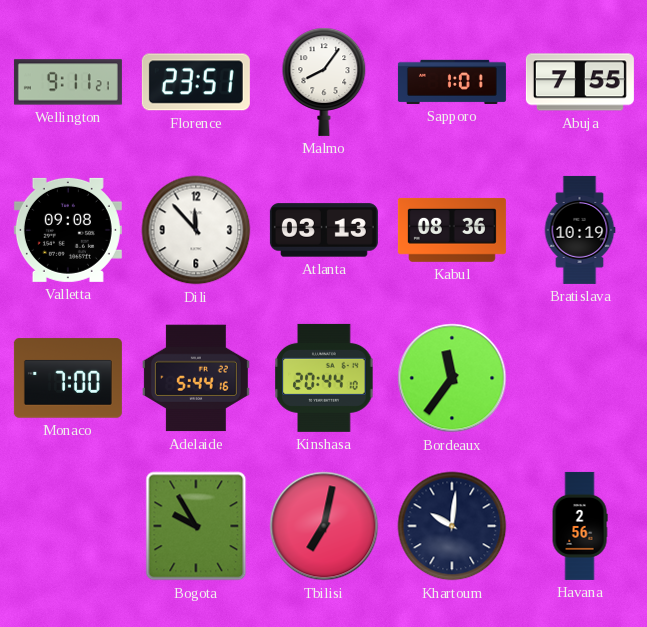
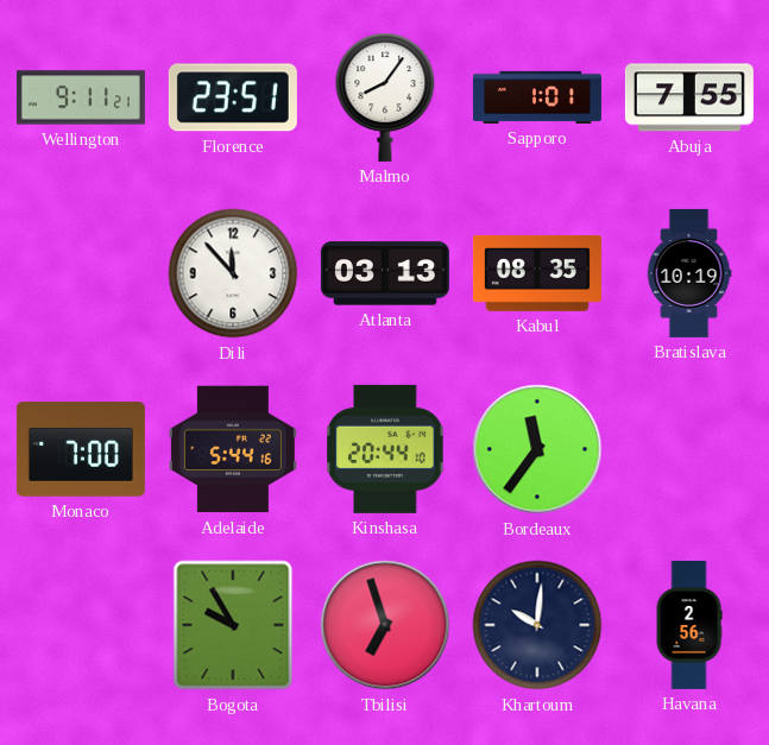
Valletta: 09:08 -> none (68, 230)
Kabul: 08:36 -> 08:35 (537, 273)
Tbilisi: 7:02 -> 6:57 (385, 625)
